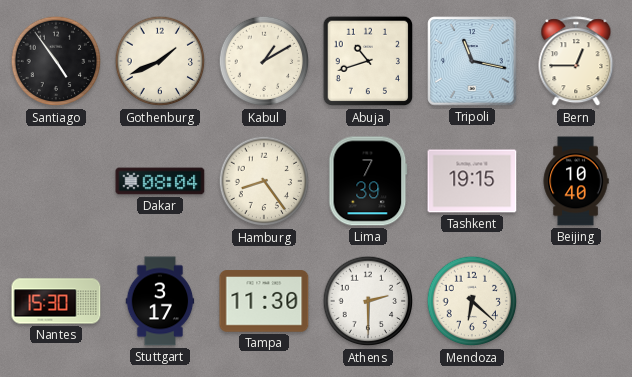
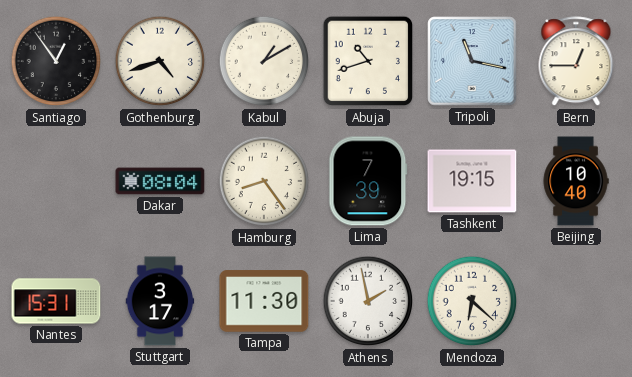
Santiago: 4:54 -> 12:54 (56, 61)
Gothenburg: 1:41 -> 4:42 (160, 61)
Nantes: 15:30 -> 15:31 (56, 301)
Athens: 2:30 -> 1:58 (368, 301)
